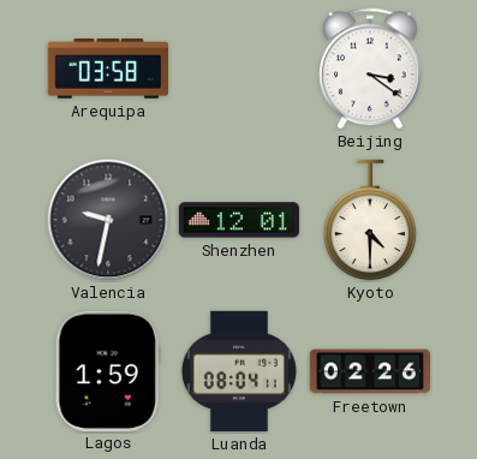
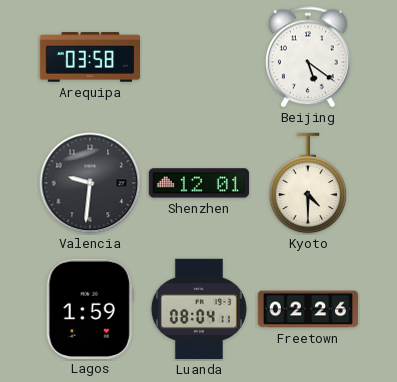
Beijing: 3:21 -> 5:21 (309, 57)
Valencia: 9:32 -> 9:31 (90, 183)
